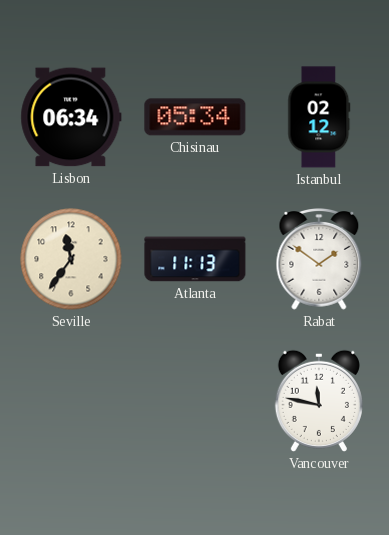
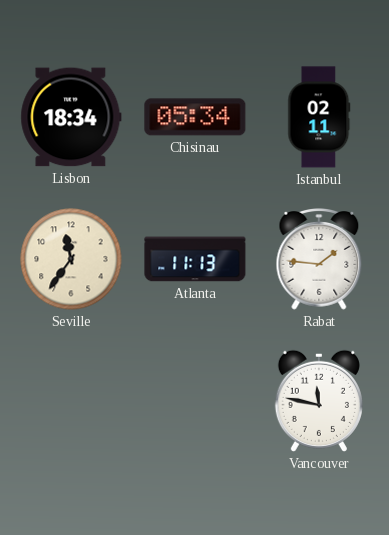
Lisbon: 06:34 -> 18:34 (71, 117)
Istanbul: 02:12 -> 02:11 (319, 117)
Rabat: 1:51 -> 1:46 (319, 260)
